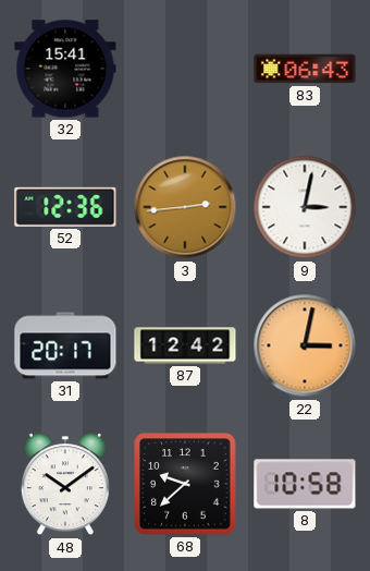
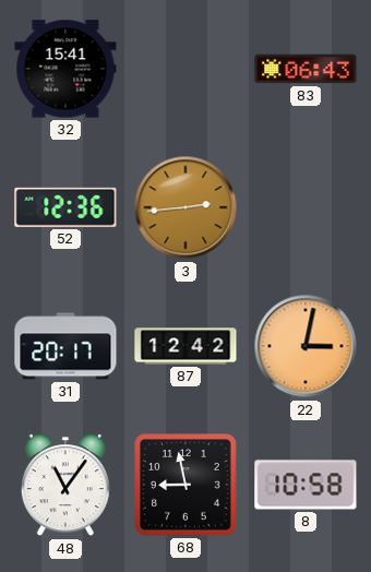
9: 3:02 -> none (305, 207)
48: 10:09 -> 11:06 (65, 486)
68: 9:38 -> 8:58 (185, 485)
